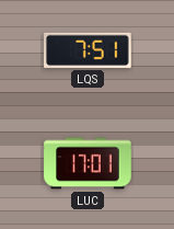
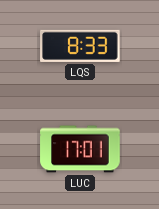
LQS: 7:51 -> 8:33 (80, 46)
